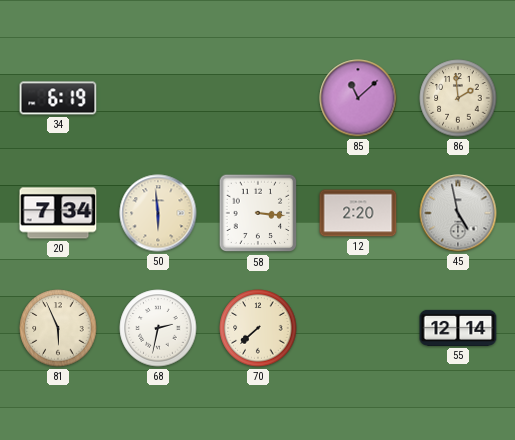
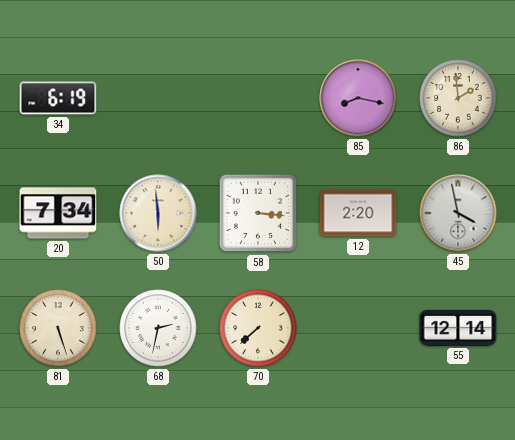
85: 11:08 -> 8:17 (358, 98)
45: 4:58 -> 3:58 (458, 213)
81: 5:56 -> 5:27 (58, 328)
